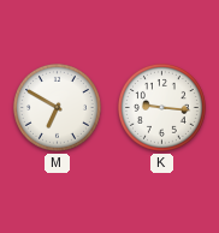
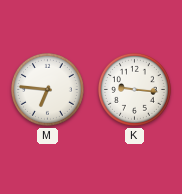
M: 6:50 -> 6:46 (47, 89)
